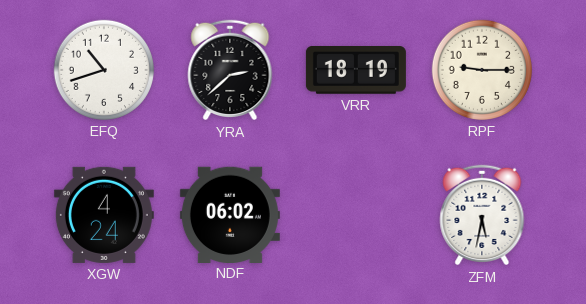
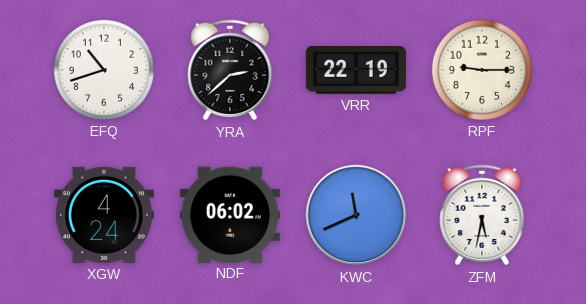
VRR: 18:19 -> 22:19 (356, 70)
KWC: none -> 11:41 (356, 215)
